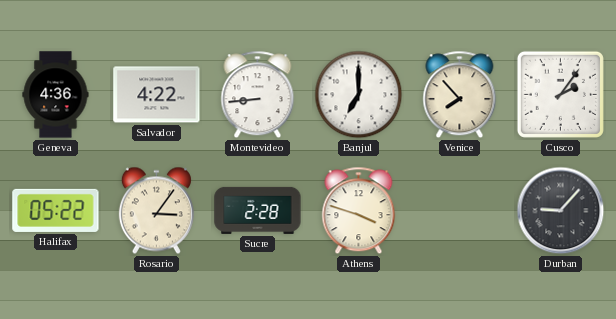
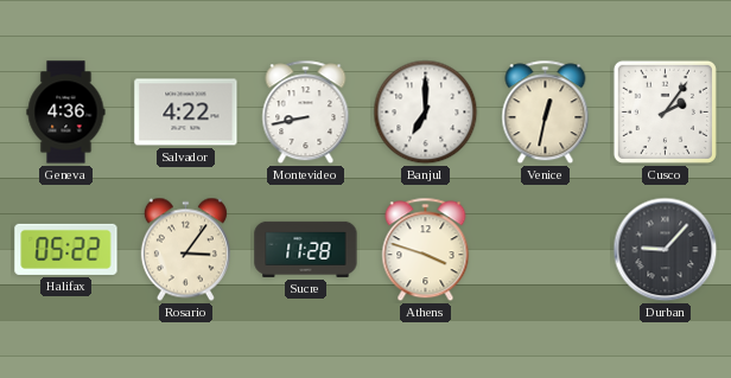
Montevideo: 8:44 -> 8:43 (306, 113)
Venice: 7:53 -> 12:32 (546, 113)
Sucre: 2:28 -> 11:28 (306, 249)
